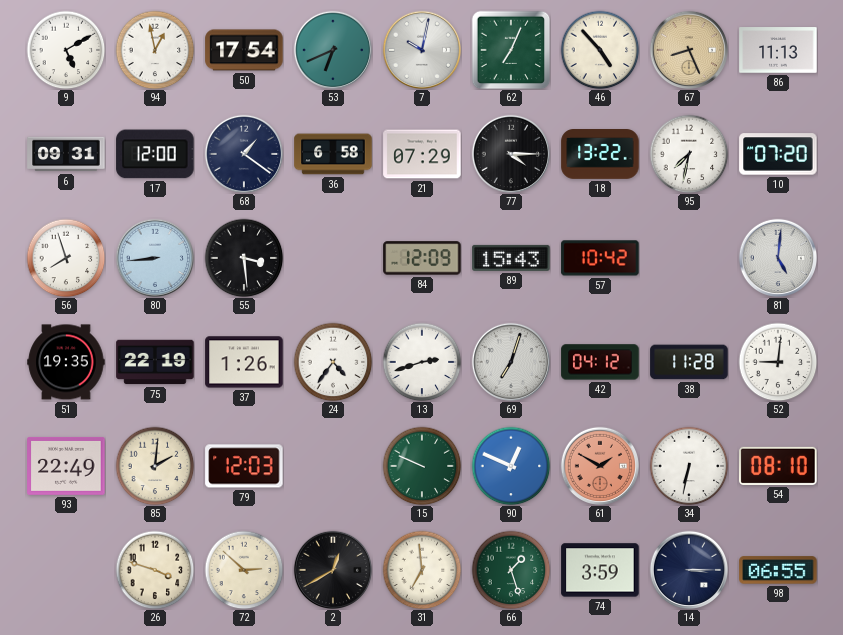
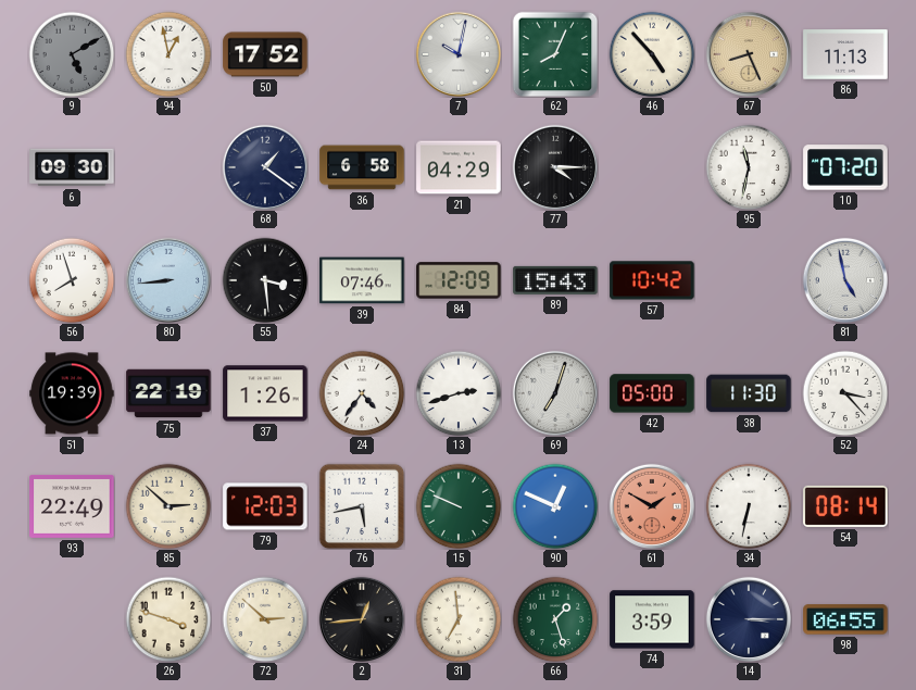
9 dial: white -> grey (72, 54)
50: 17:54 -> 17:52 (265, 54)
53: 6:41 -> none (332, 49)
62: 7:04 -> 8:04 (555, 54)
6: 09:31 -> 09:30 (72, 167)
17: 12:00 -> none (155, 154)
21: 07:29 -> 04:29 (459, 167)
18: 13:22 -> none (600, 155)
95: 7:32 -> 11:32 (749, 167)
39: none -> 07:46 (362, 280)
81: 5:01 -> 4:58 (844, 279)
51: 19:35 -> 19:39 (72, 393)
42: 04:12 -> 05:00 (652, 393)
38: 11:28 -> 11:30 (749, 393)
52: 9:01 -> 3:23 (845, 393)
85: 2:01 -> 2:52 (168, 506)
76: none -> 5:43 (362, 506)
54: 08:10 -> 08:14 (845, 506)
2: 12:40 -> 12:44 (361, 618)
